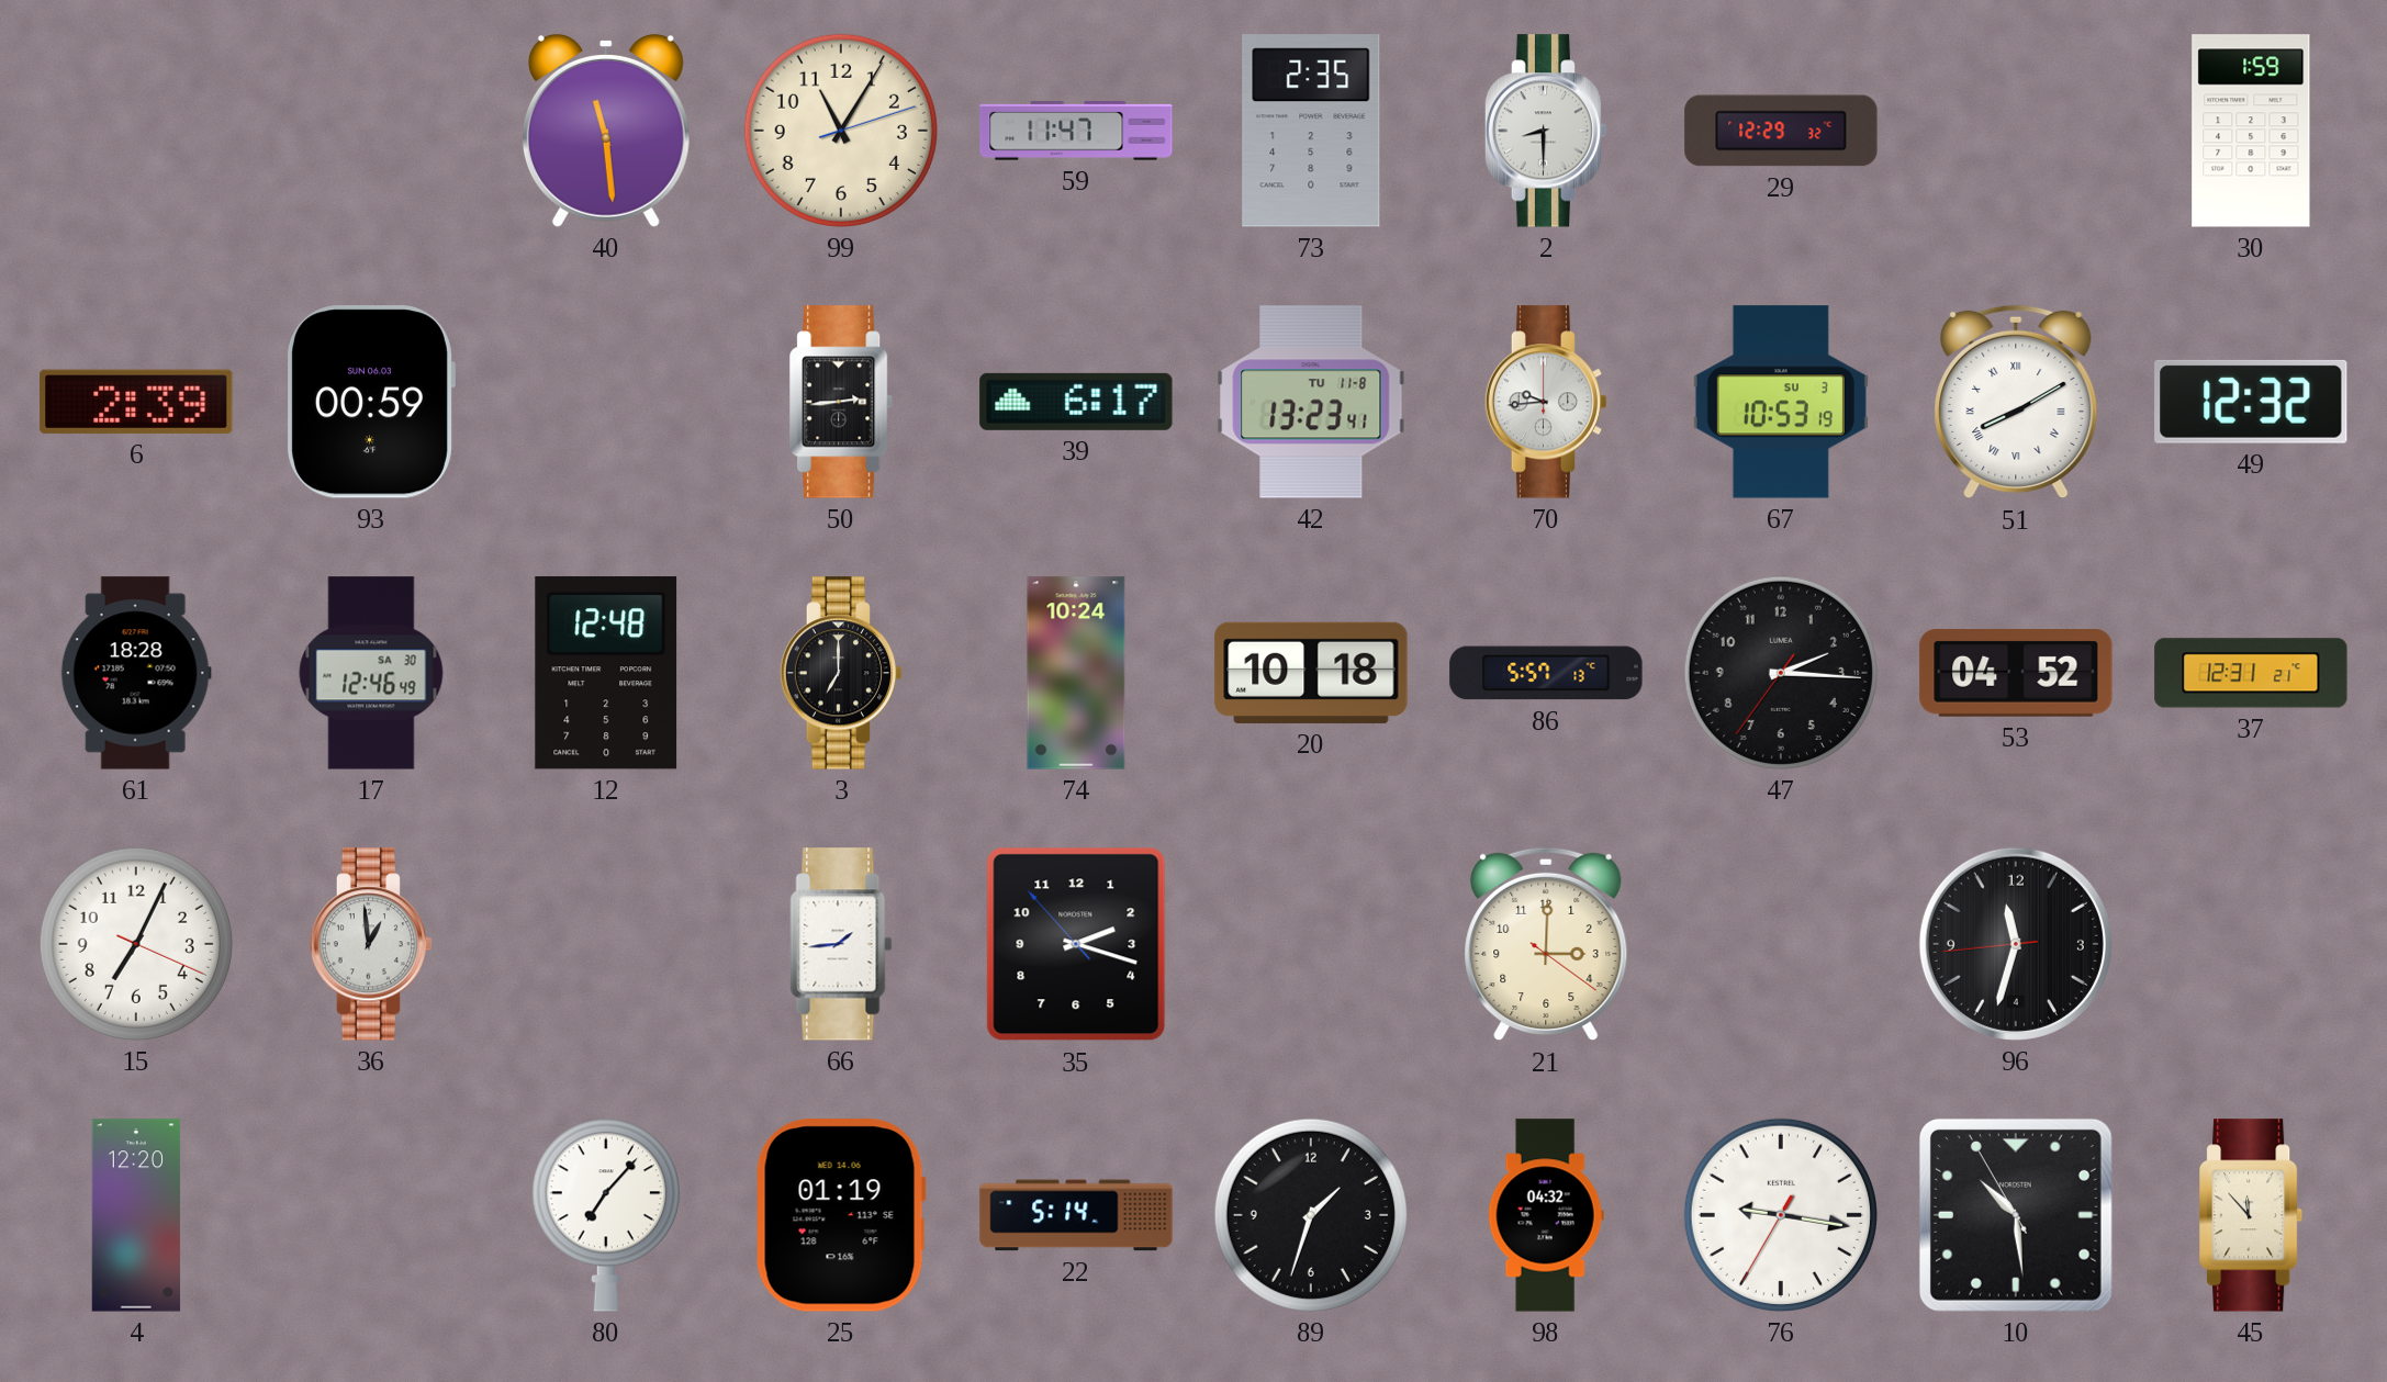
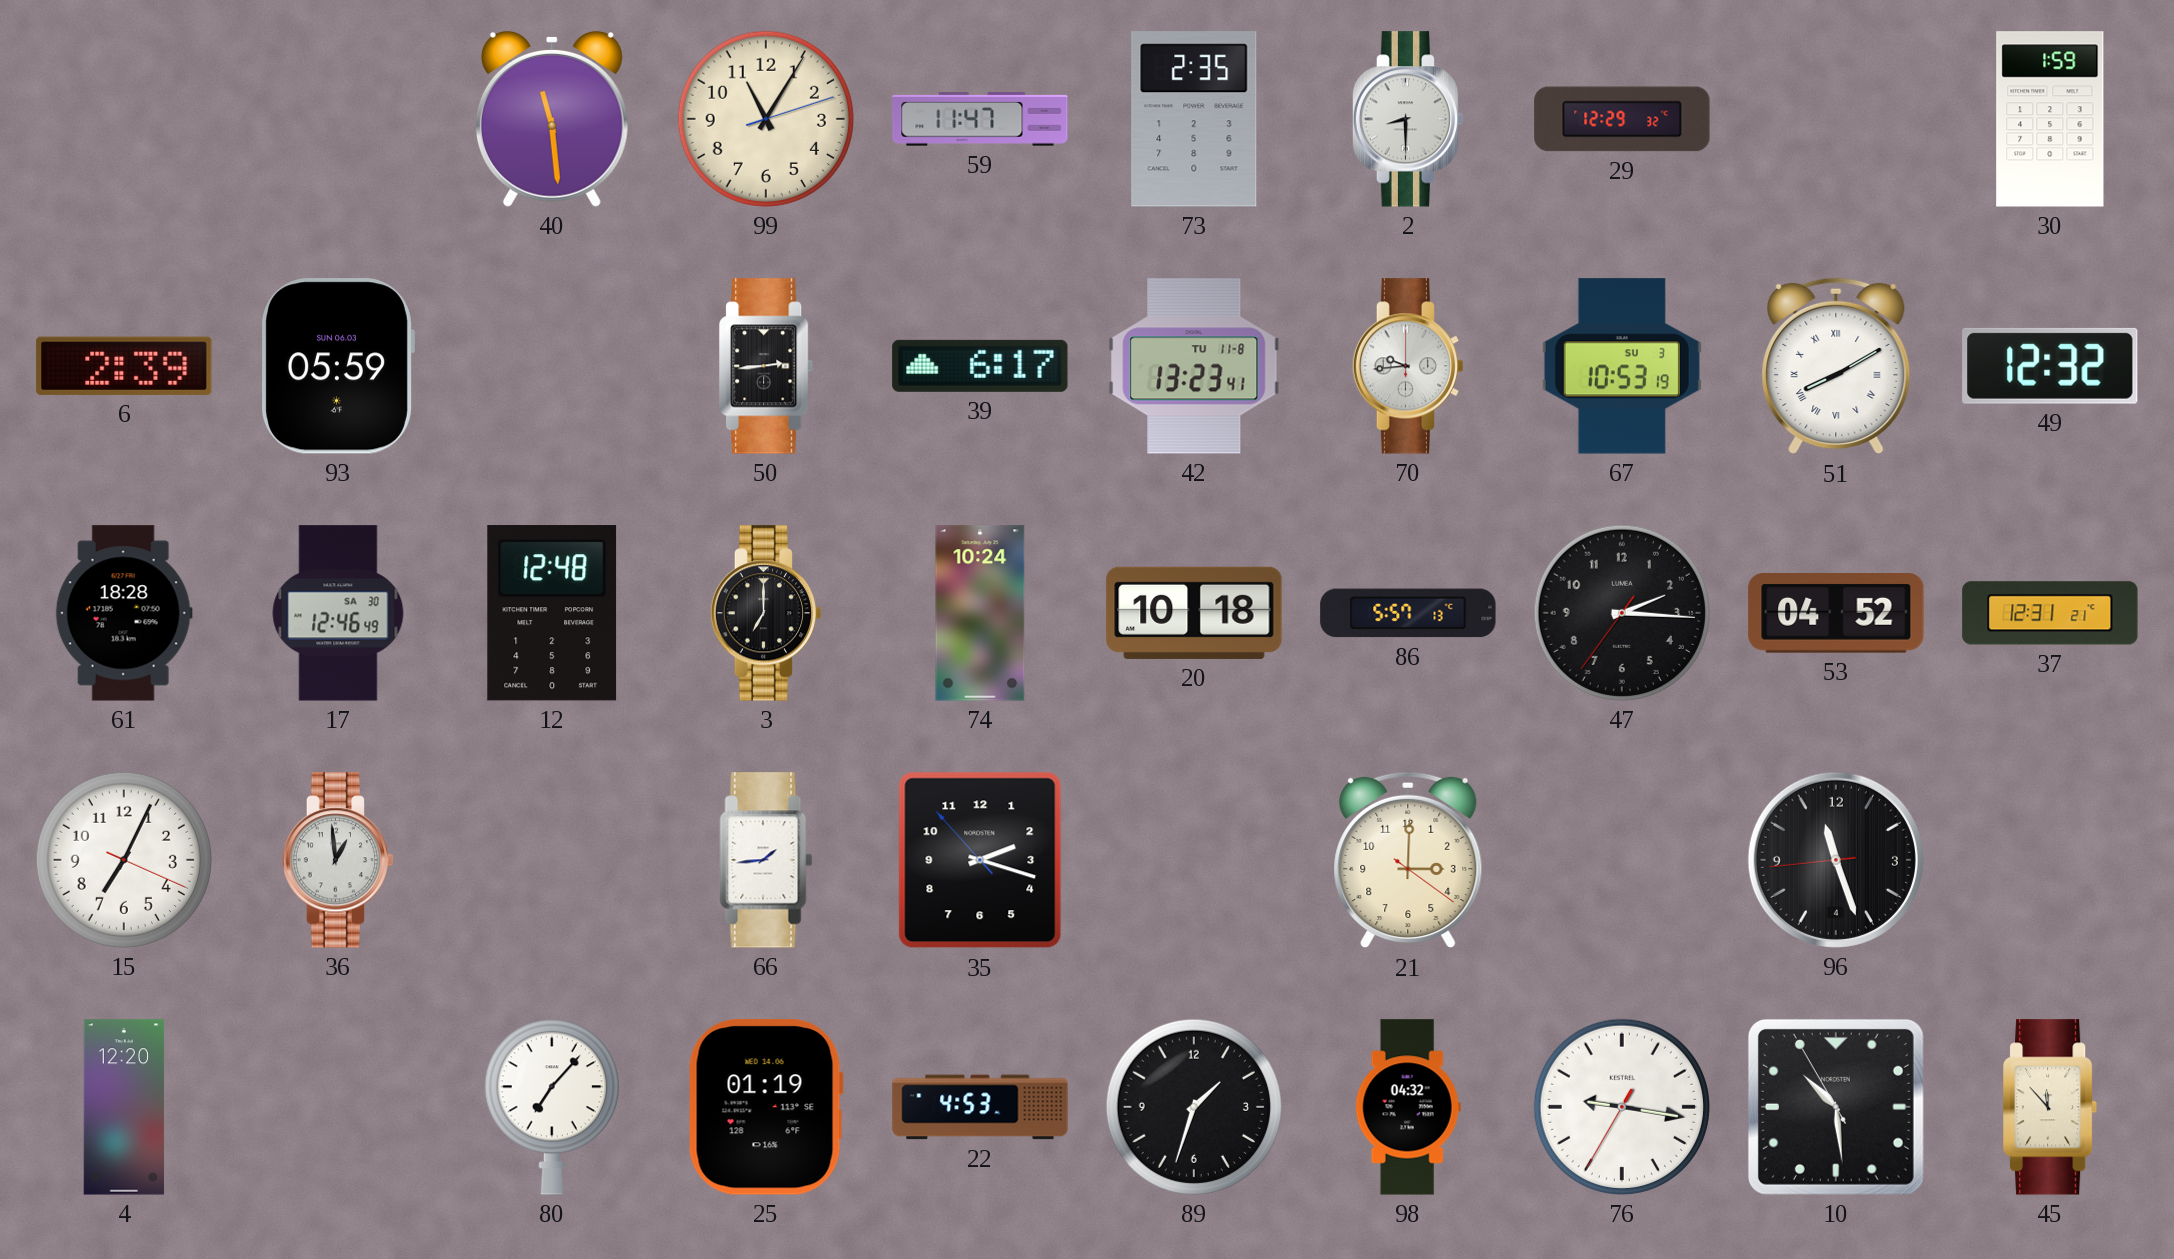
93: 00:59 -> 05:59 (338, 366)
96: 11:32 -> 11:26 (1836, 860)
22: 5:14 -> 4:53 (980, 1107)
